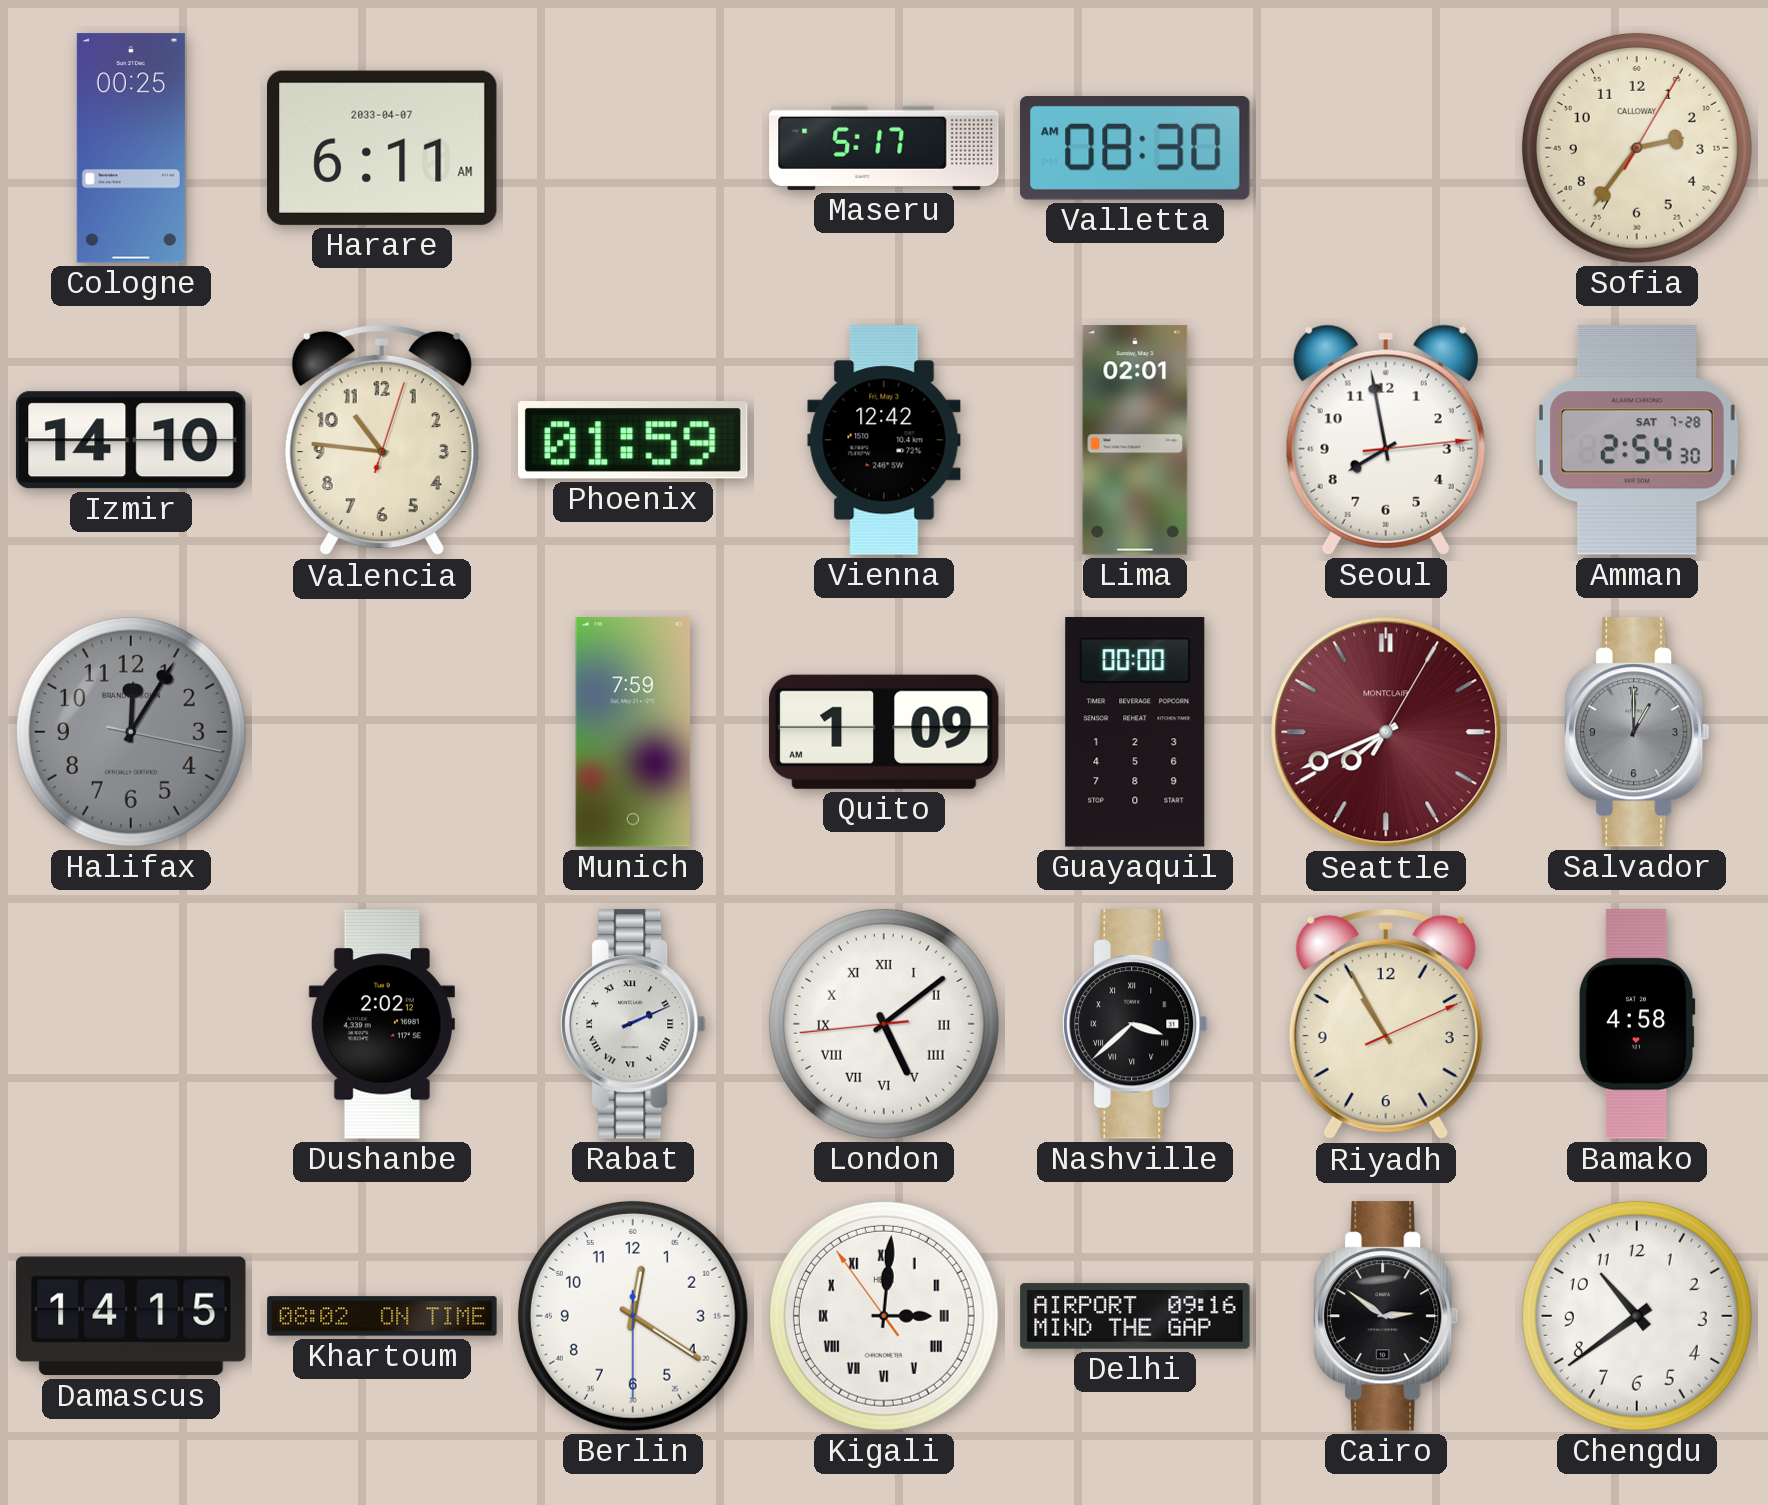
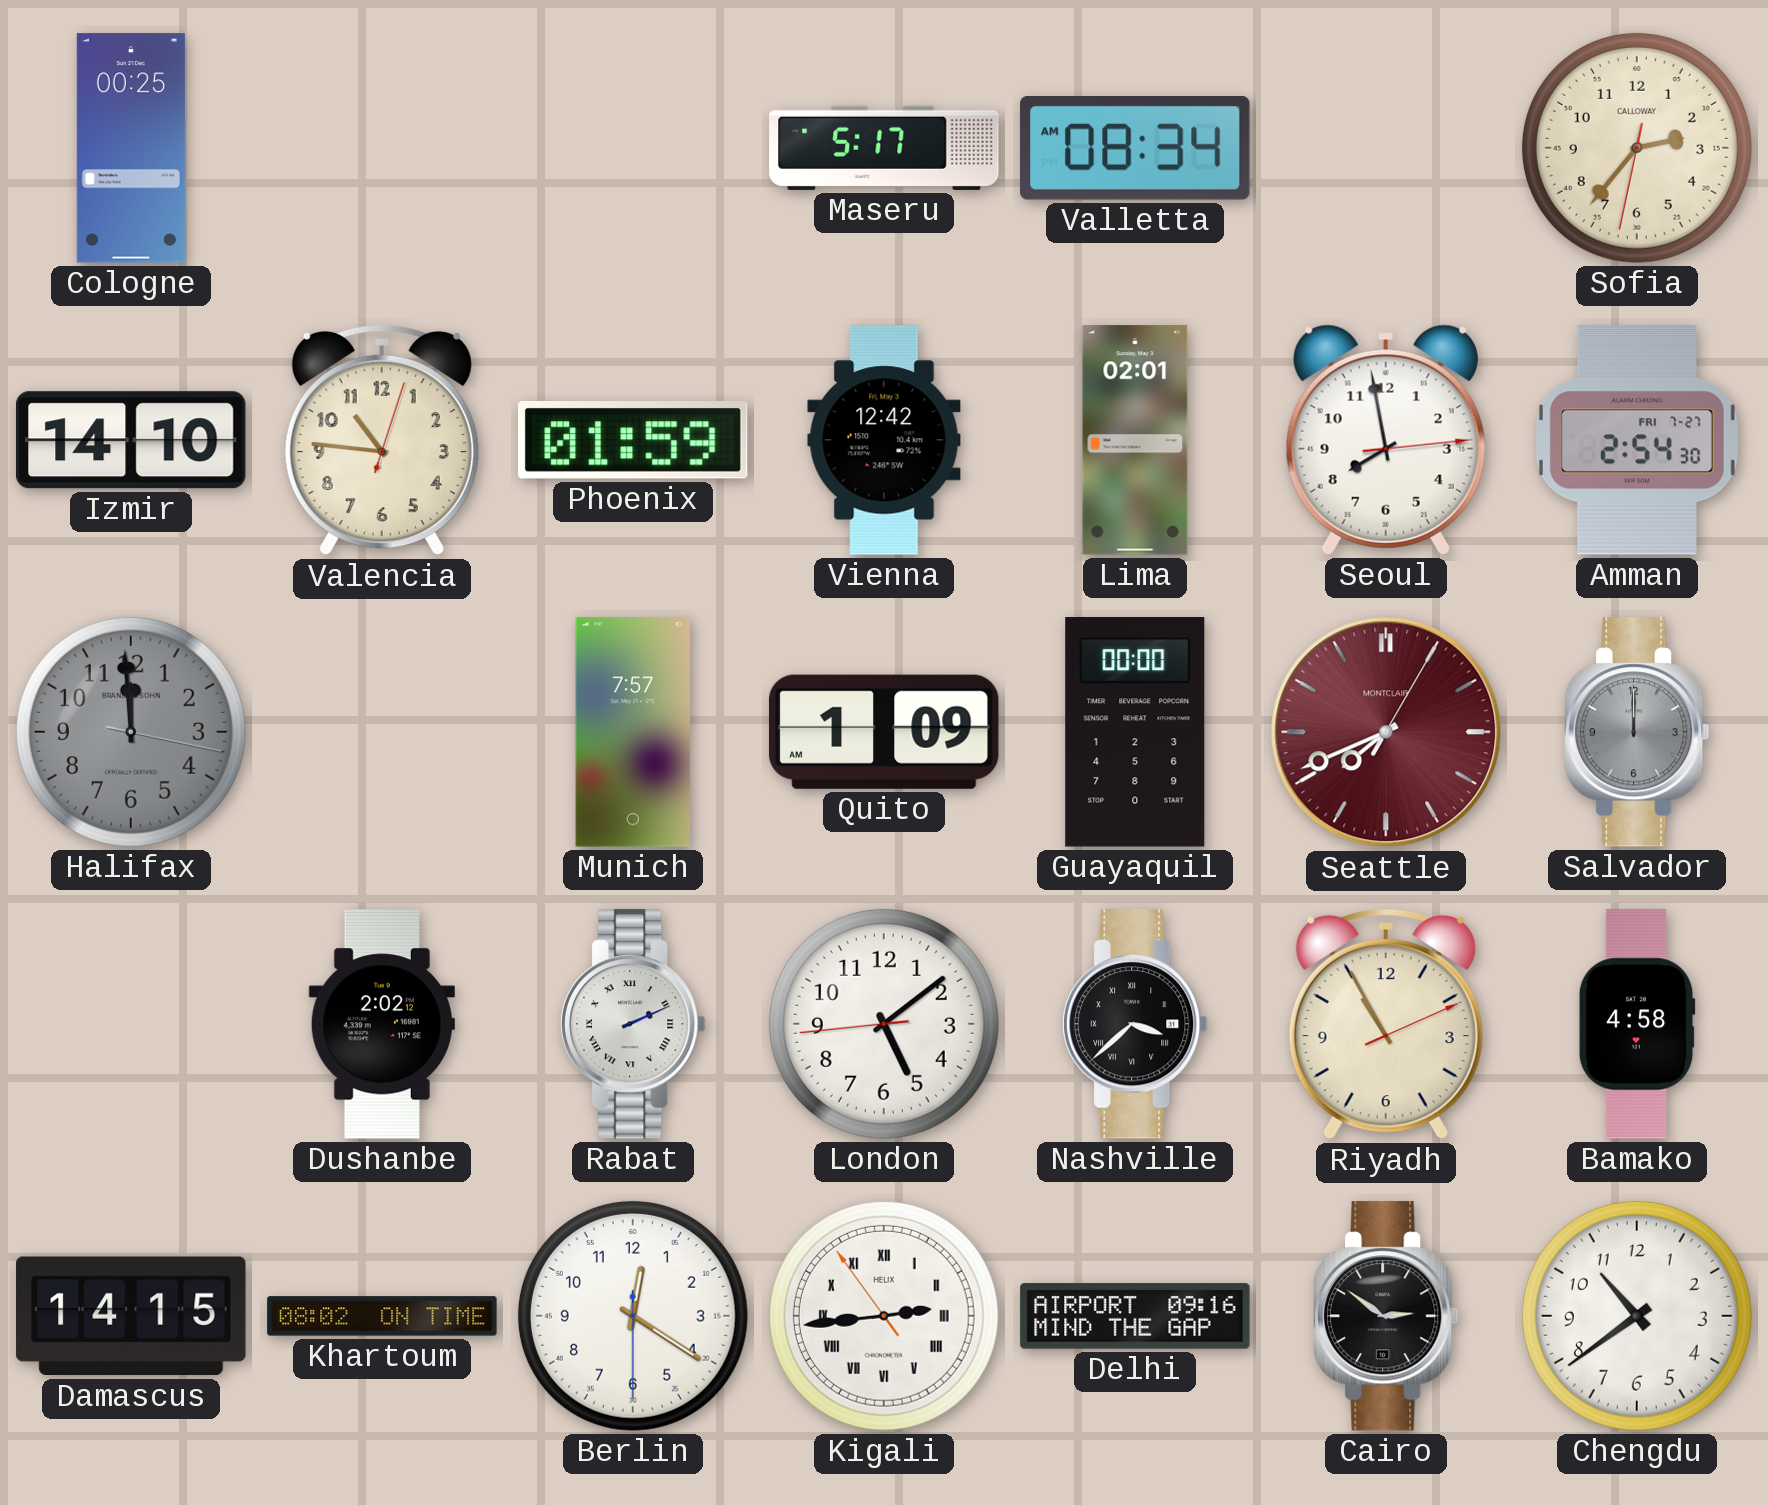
Harare: 6:11 -> none (383, 148)
Valletta: 08:30 -> 08:34 (1135, 149)
Sofia: 2:36:05 -> 2:36:32 (1637, 148)
Amman date: SAT 7-28 -> FRI 7-27 (1637, 440)
Halifax: 12:05 -> 11:59 (131, 732)
Munich: 7:59 -> 7:57 (633, 732)
Salvador: 1:00 -> 12:00 (1638, 732)
London numerals: Roman -> Arabic (884, 1024)
Kigali: 3:00 -> 2:43 (884, 1316)
